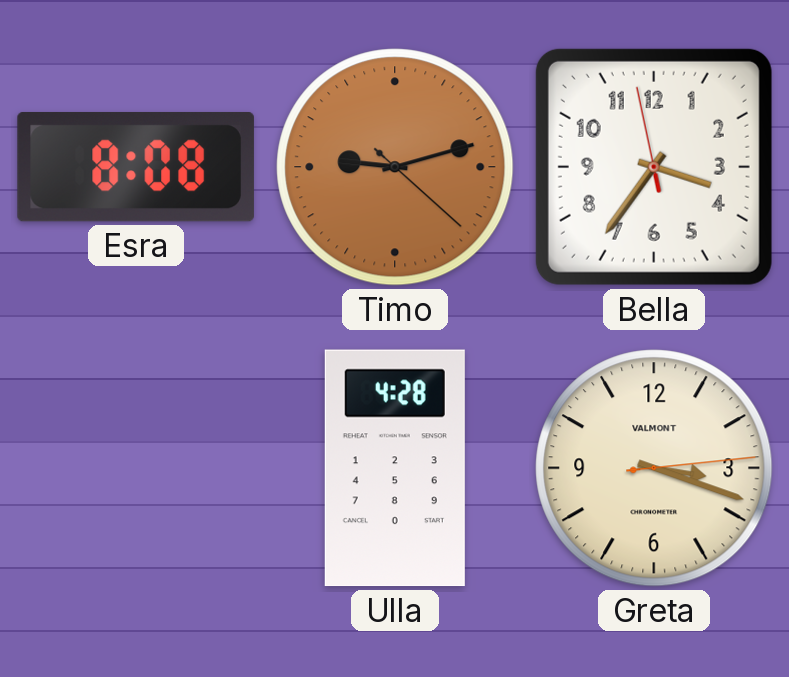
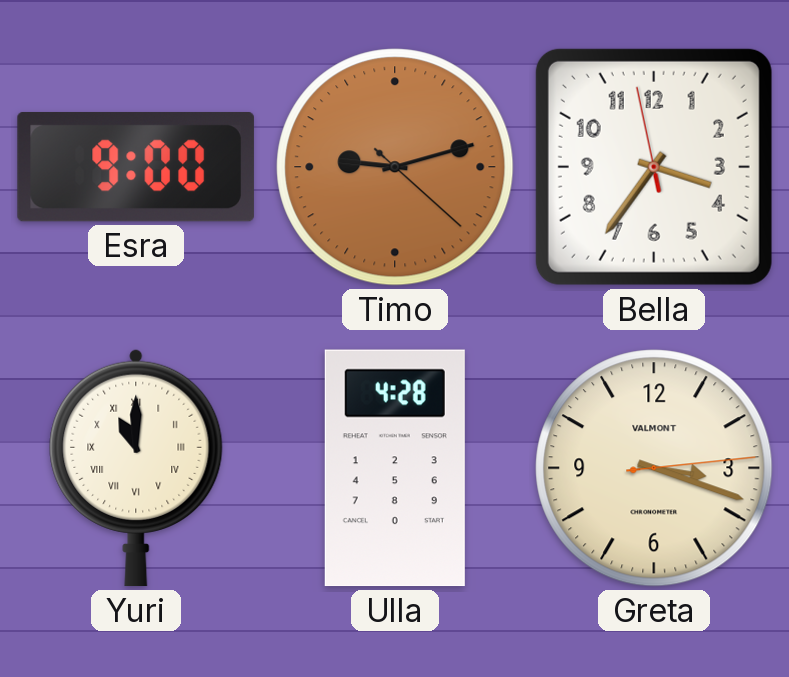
Esra: 8:08 -> 9:00 (136, 167)
Yuri: none -> 11:00 (136, 468)
